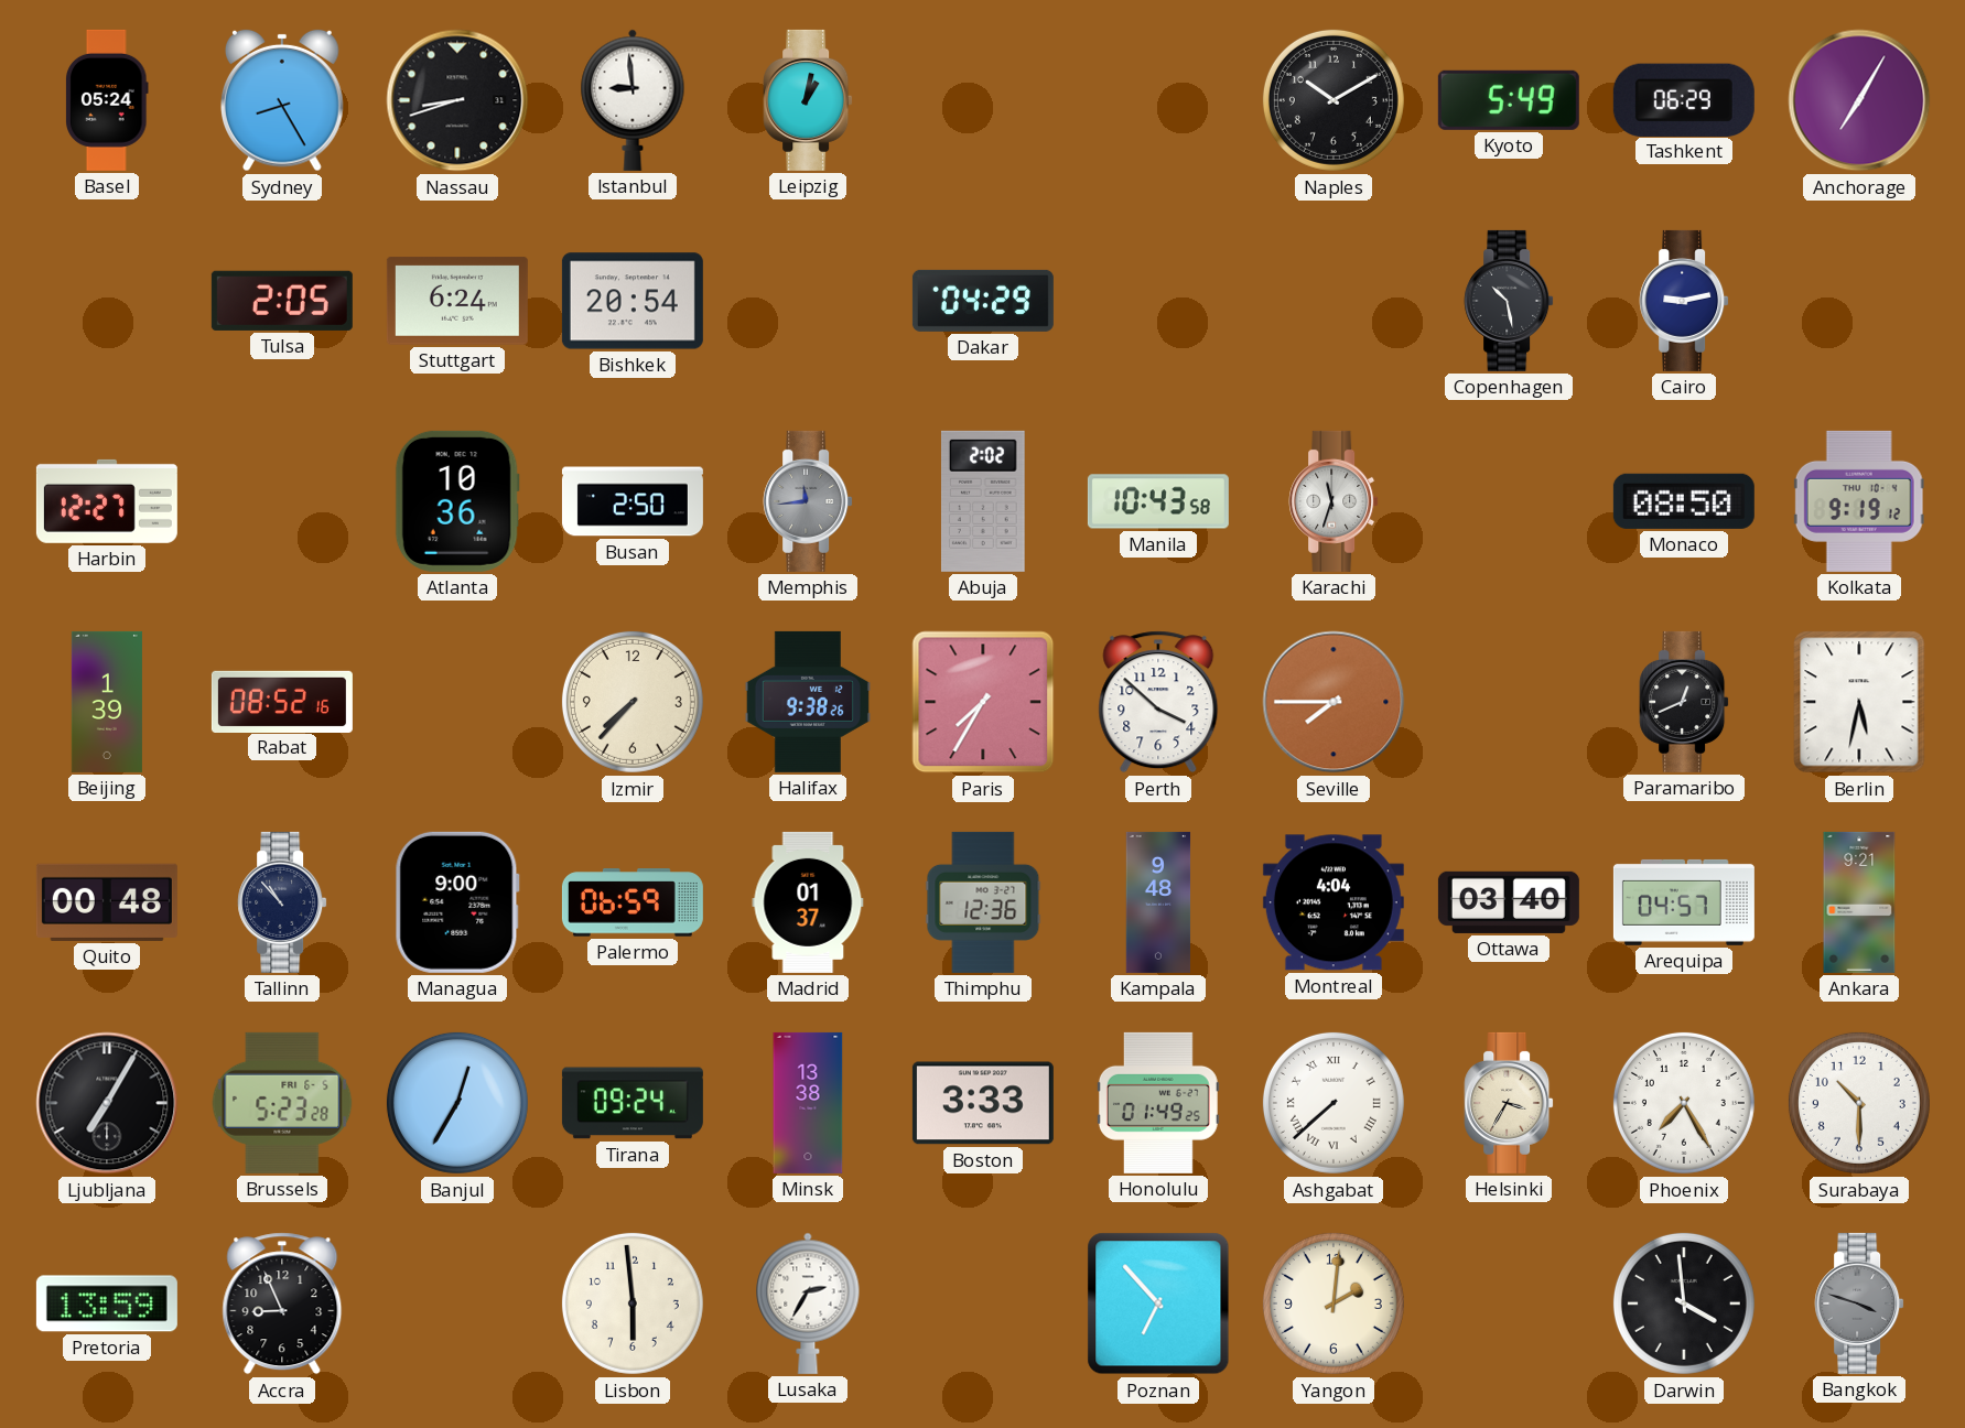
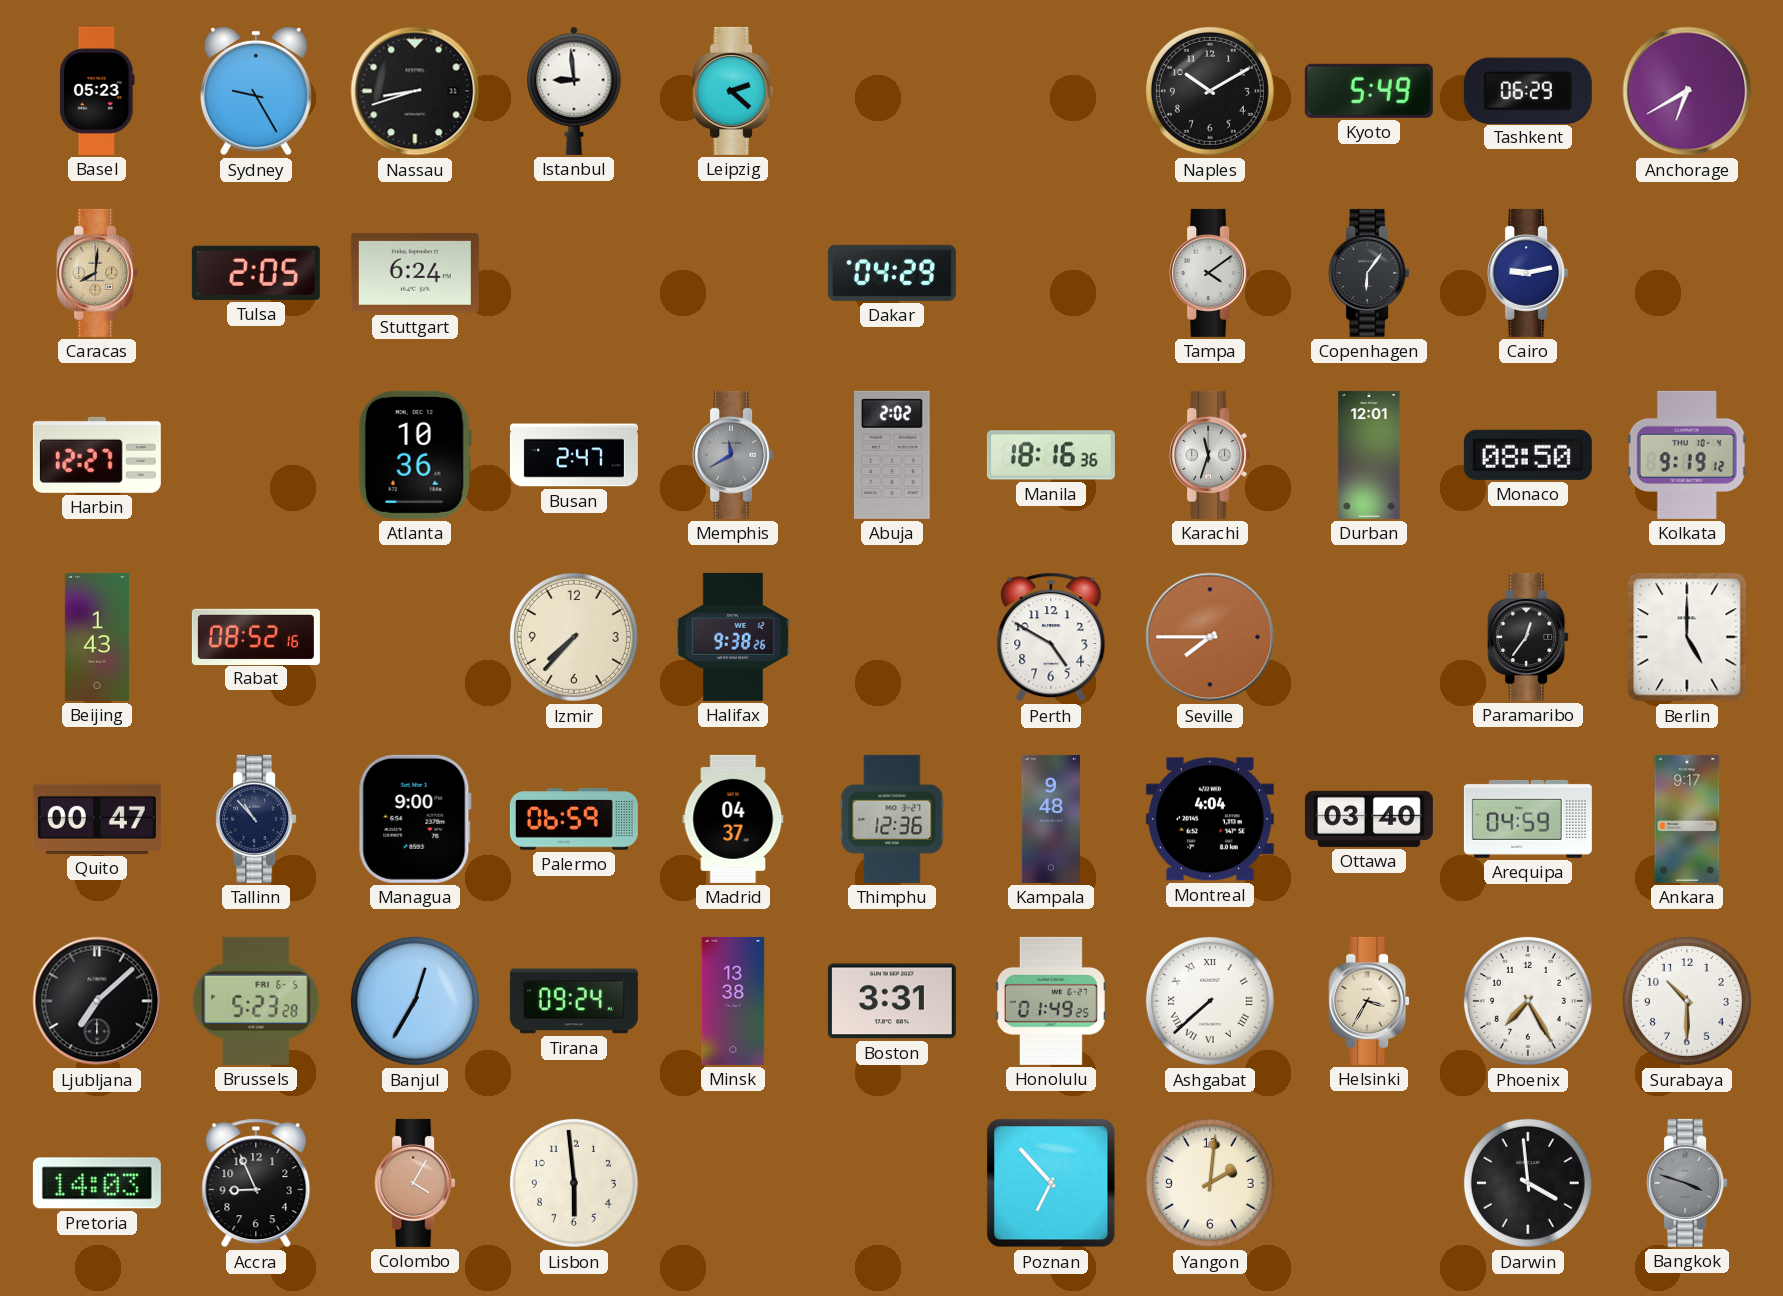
Basel: 05:24 -> 05:23 (98, 91)
Sydney: 8:25 -> 9:25 (257, 91)
Leipzig: 1:02 -> 2:22 (733, 91)
Anchorage: 7:05 -> 6:40 (1687, 91)
Caracas: none -> 8:01 (97, 273)
Bishkek: 20:54 -> none (633, 301)
Tampa: none -> 4:09 (1210, 273)
Copenhagen: 10:28 -> 6:06 (1369, 273)
Busan: 2:50 -> 2:47 (574, 455)
Memphis: 11:44 -> 11:40 (733, 455)
Manila: 10:43 -> 18:16 (1051, 455)
Durban: none -> 12:01 (1369, 455)
Beijing: 1:39 -> 1:43 (97, 637)
Paris: 7:35 -> none (983, 702)
Perth: 3:52 -> 4:50 (1051, 637)
Paramaribo: 12:41 -> 12:36 (1528, 637)
Berlin: 5:32 -> 5:00 (1687, 637)
Quito: 00:48 -> 00:47 (97, 819)
Madrid: 01:37 -> 04:37 (733, 819)
Arequipa: 04:57 -> 04:59 (1528, 819)
Ankara: 9:21 -> 9:17 (1687, 819)
Ljubljana: 7:05 -> 7:08 (97, 1001)
Boston: 3:33 -> 3:31 (892, 1001)
Pretoria: 13:59 -> 14:03 (97, 1183)
Colombo: none -> 4:05 (415, 1183)
Lusaka: 2:35 -> none (808, 1303)
